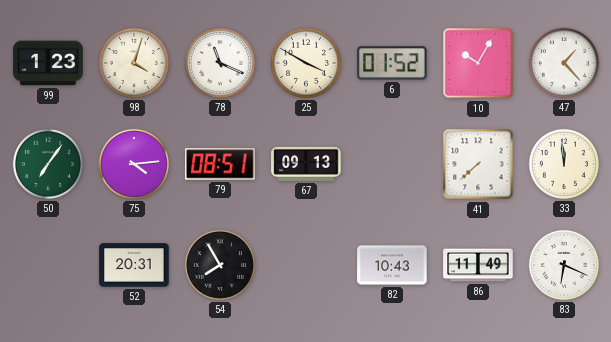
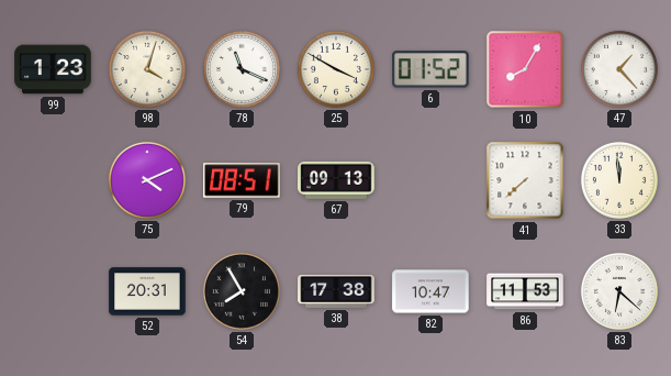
10: 10:05 -> 8:05 (525, 69)
50: 7:06 -> none (48, 164)
75: 4:14 -> 4:11 (147, 180)
38: none -> 17:38 (336, 291)
82: 10:43 -> 10:47 (430, 291)
86: 11:49 -> 11:53 (525, 291)
83: 6:19 -> 6:22 (619, 291)
